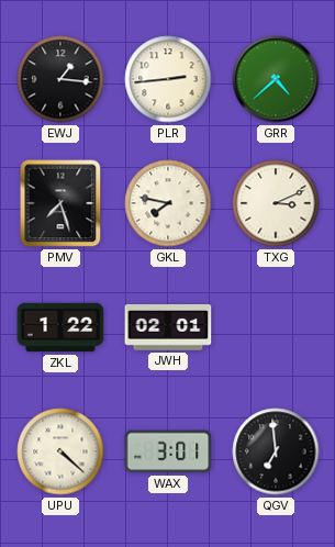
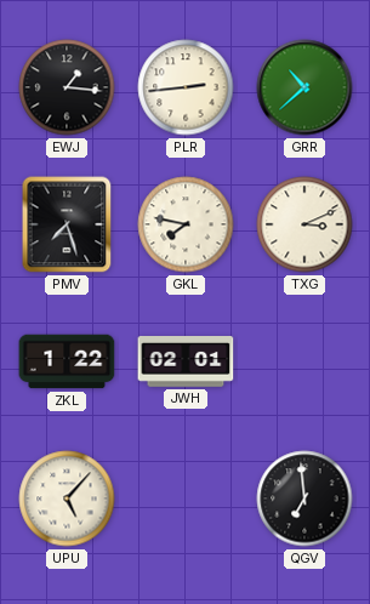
GRR: 4:38 -> 10:38 (304, 87)
UPU: 4:22 -> 5:07 (67, 498)
WAX: 3:01 -> none (168, 451)
